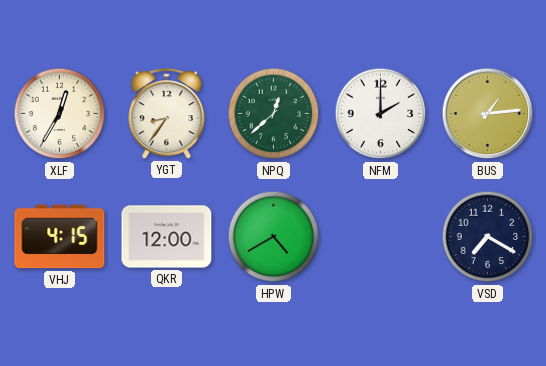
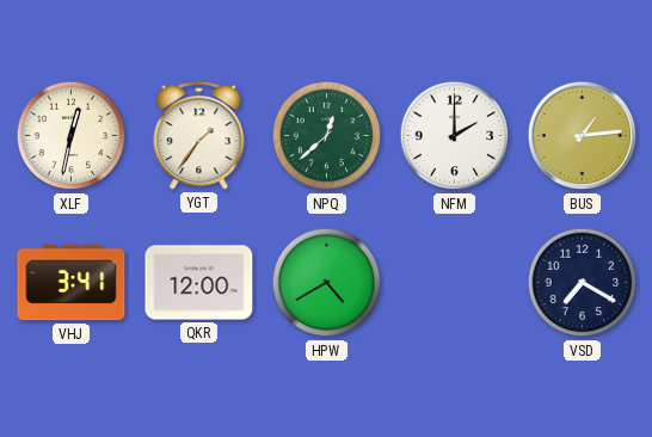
XLF: 12:35 -> 12:32 (72, 136)
YGT: 8:36 -> 1:36 (199, 136)
VHJ: 4:15 -> 3:41 (72, 283)
